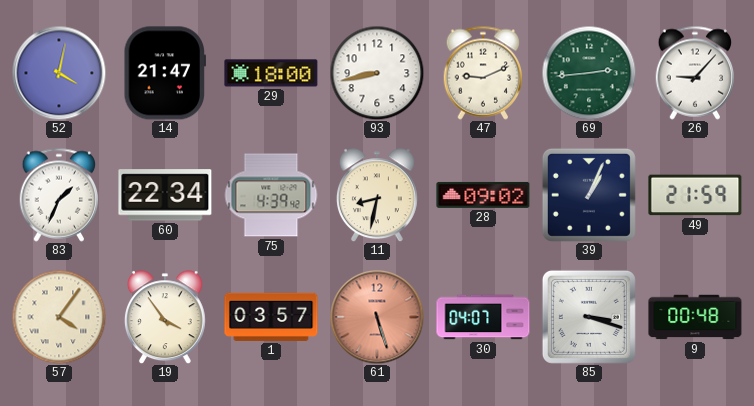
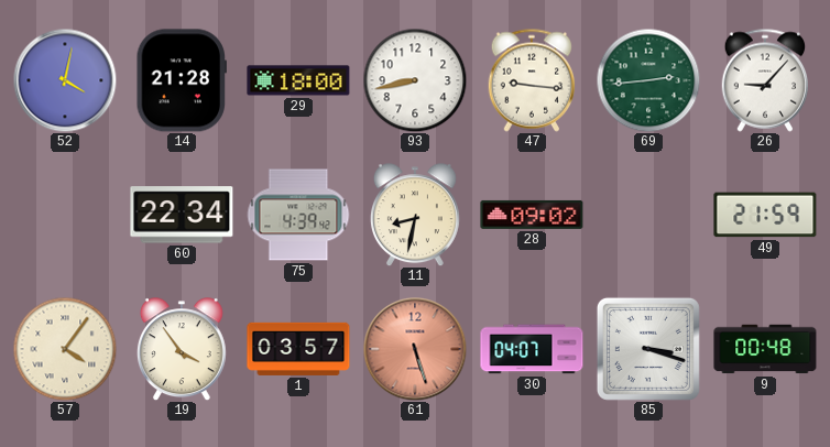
14: 21:47 -> 21:28 (182, 80)
47: 9:11 -> 9:16 (532, 80)
83: 1:34 -> none (59, 195)
39: 1:04 -> none (589, 195)
